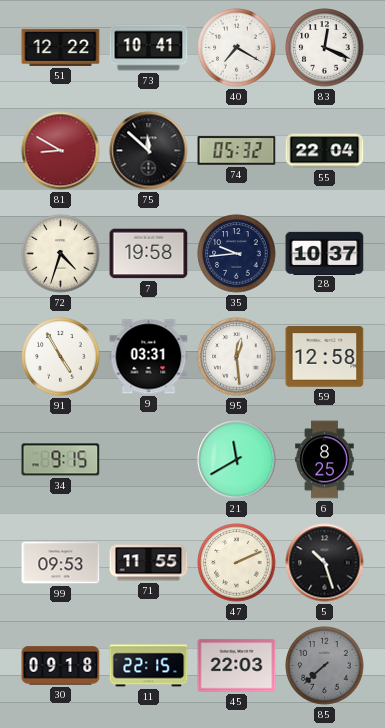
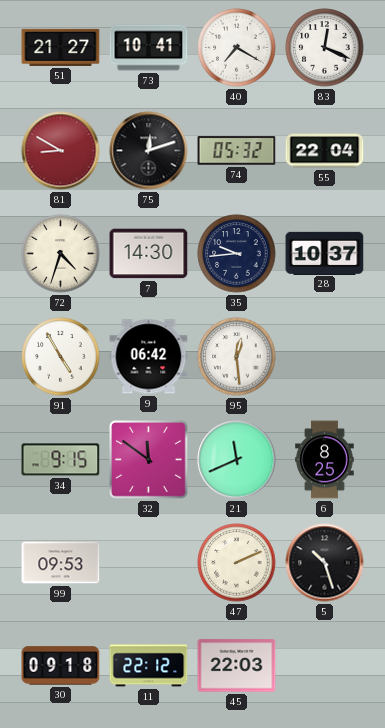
51: 12:22 -> 21:27 (61, 47)
75: 11:52 -> 12:12 (149, 151)
7: 19:58 -> 14:30 (149, 254)
9: 03:31 -> 06:42 (149, 357)
59: 12:58 -> none (325, 357)
32: none -> 11:51 (149, 460)
21: 11:40 -> 11:41 (237, 460)
71: 11:55 -> none (149, 563)
11: 22:15 -> 22:12 (149, 666)
85: 7:38 -> none (325, 666)
